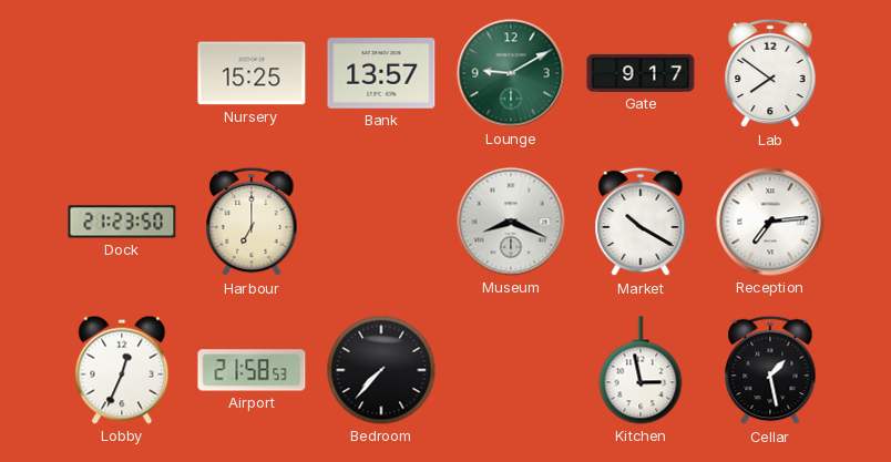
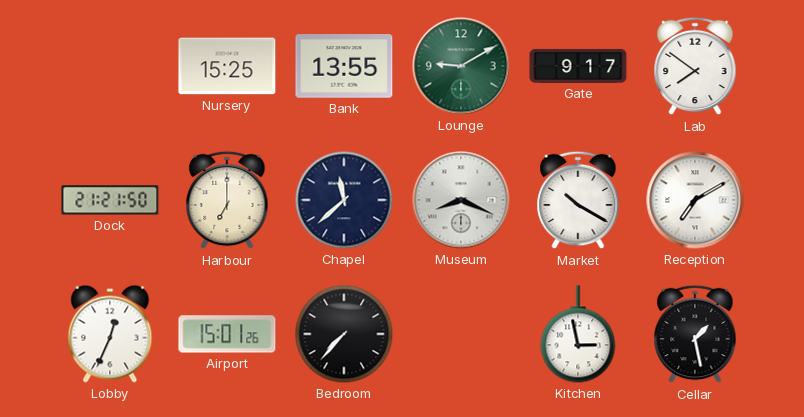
Bank: 13:57 -> 13:55 (344, 66)
Dock: 21:23 -> 21:21 (110, 200)
Chapel: none -> 11:38 (344, 200)
Reception: 7:14 -> 7:10 (695, 200)
Airport: 21:58 -> 15:01 (227, 334)
